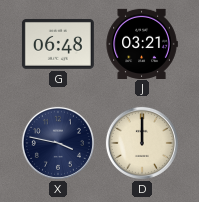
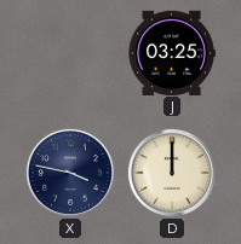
G: 06:48 -> none (58, 44)
J: 03:21 -> 03:25 (172, 52)
